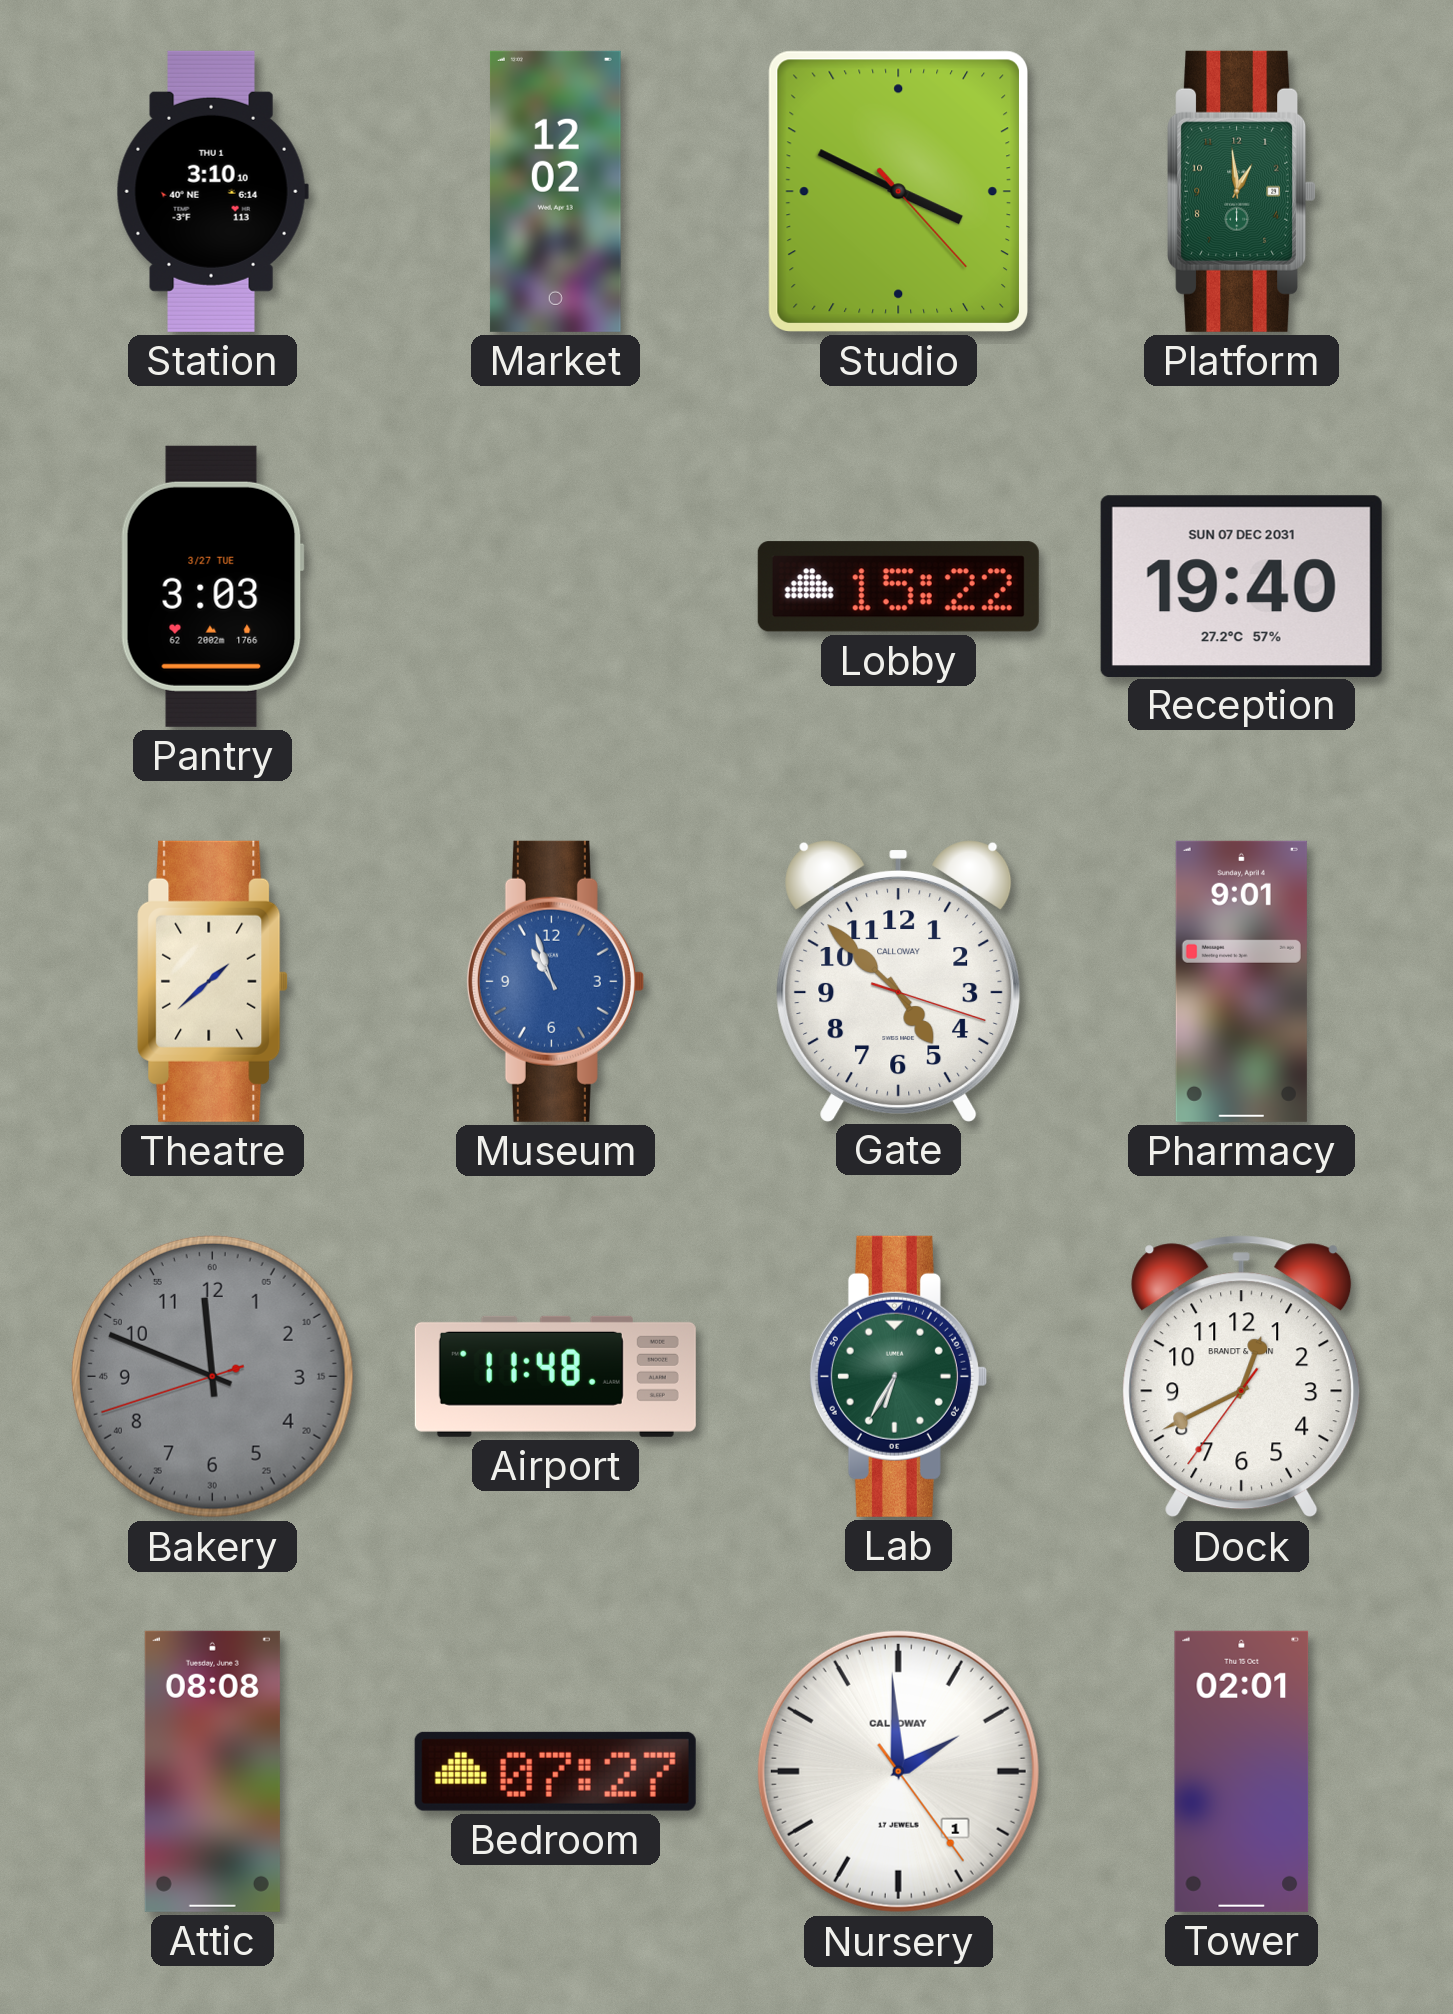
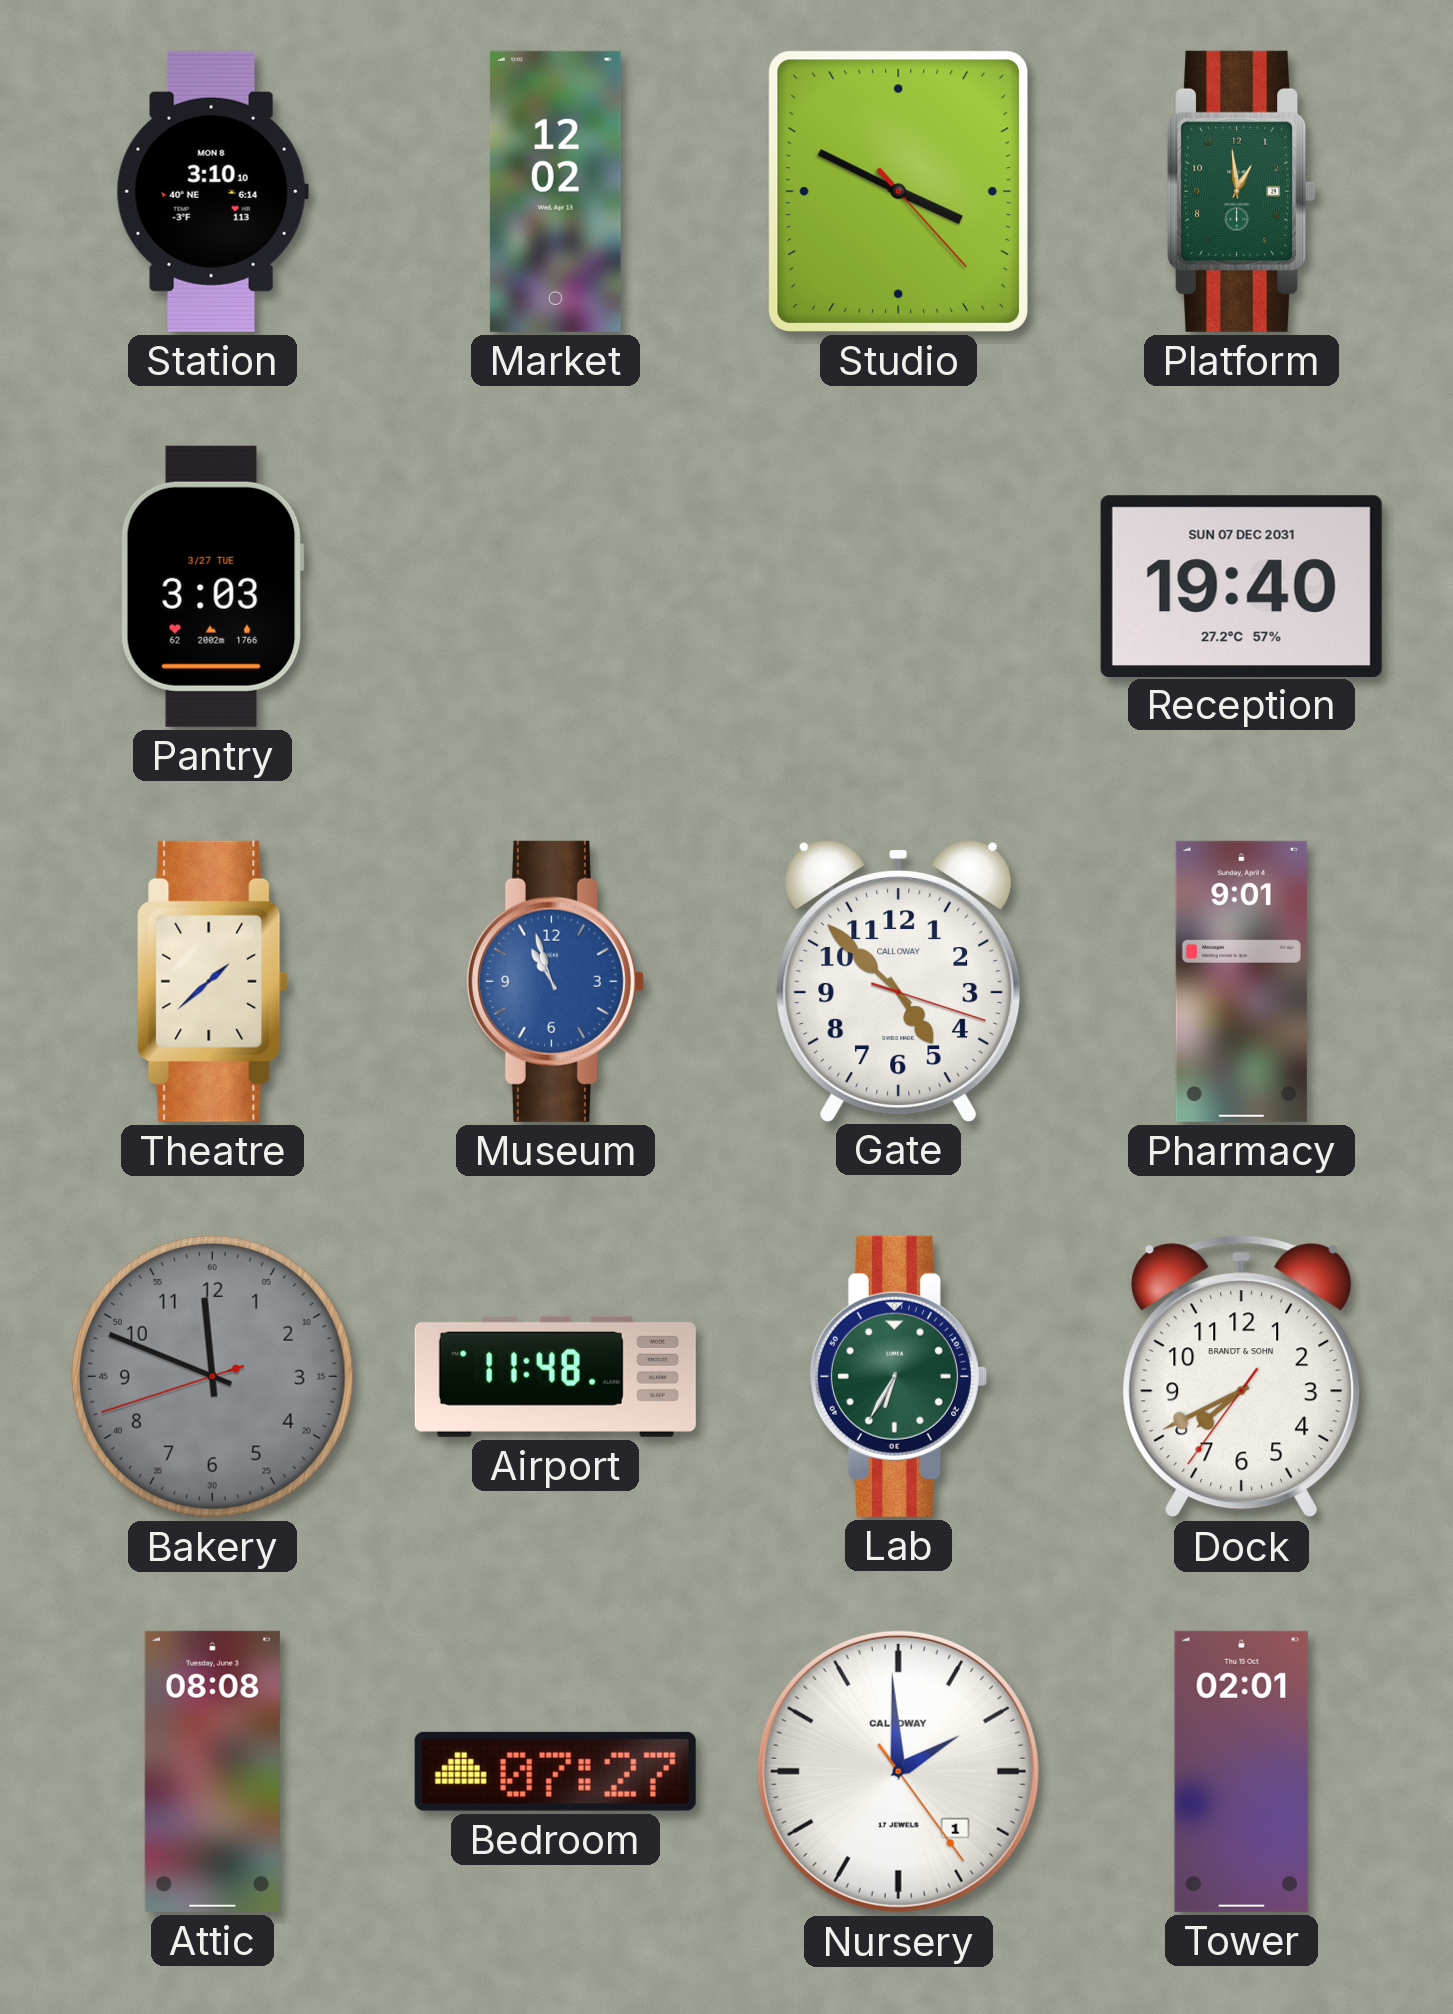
Station date: THU 1 -> MON 8 (212, 191)
Lobby: 15:22 -> none (898, 587)
Dock: 12:40 -> 7:40 (1242, 1377)
